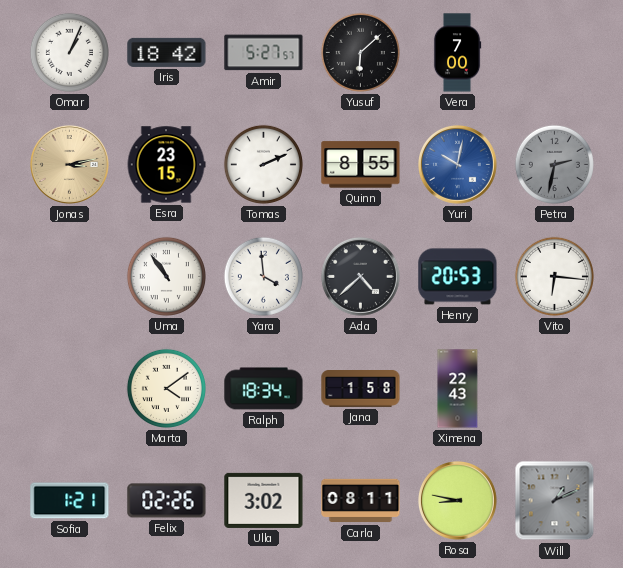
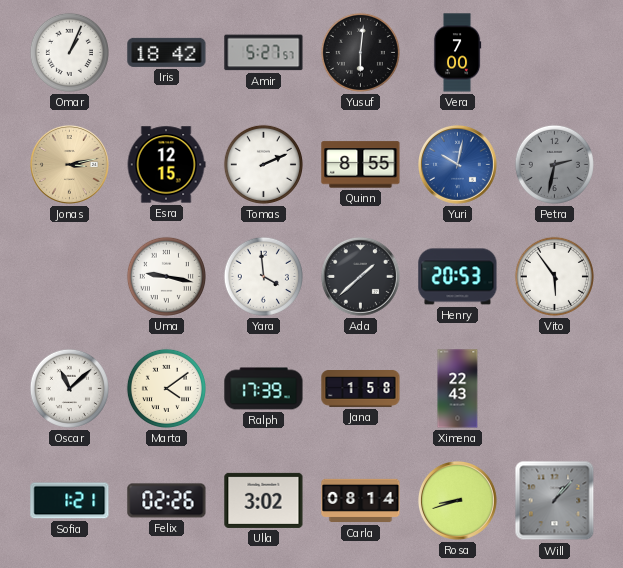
Yusuf: 6:08 -> 6:01 (360, 52)
Esra: 23:15 -> 12:15 (166, 165)
Uma: 10:54 -> 9:17 (166, 276)
Ada: 4:38 -> 1:38 (361, 277)
Vito: 6:16 -> 5:54 (554, 276)
Oscar: none -> 11:08 (69, 388)
Ralph: 18:34 -> 17:39 (264, 389)
Carla: 08:11 -> 08:14 (361, 501)
Rosa: 8:47 -> 8:42 (458, 501)
Will: 1:11 -> 1:07 (555, 501)
